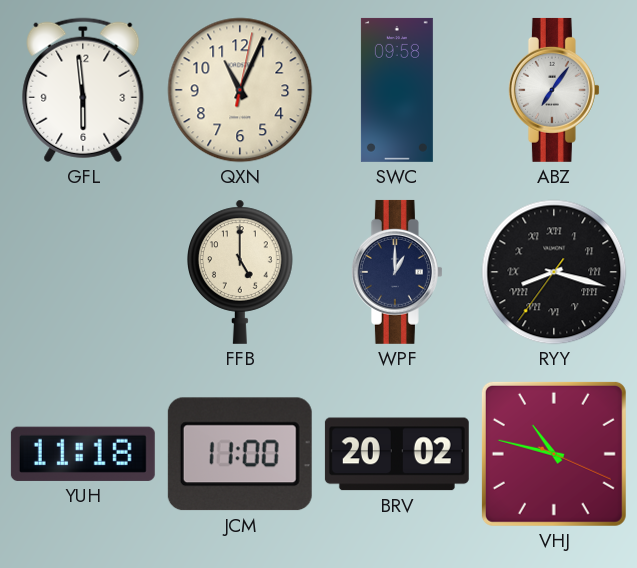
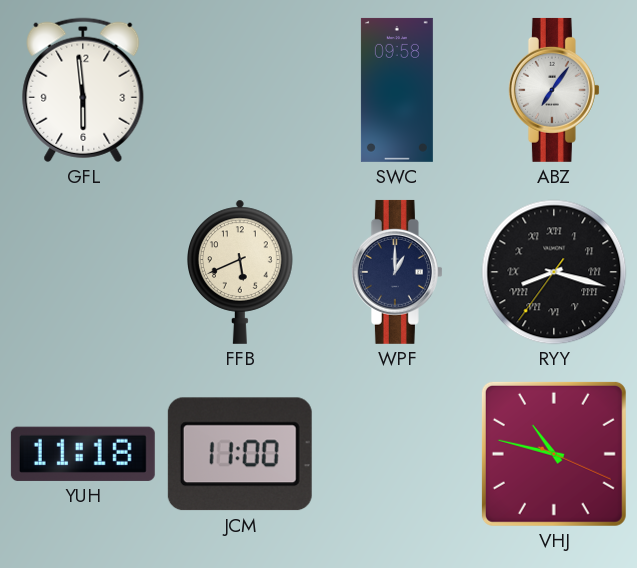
QXN: 11:04 -> none (240, 90)
FFB: 5:00 -> 5:41 (241, 272)
BRV: 20:02 -> none (397, 454)
